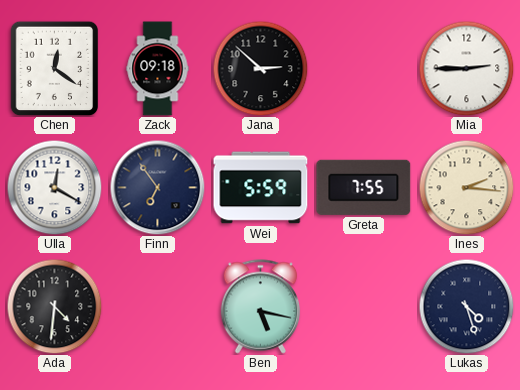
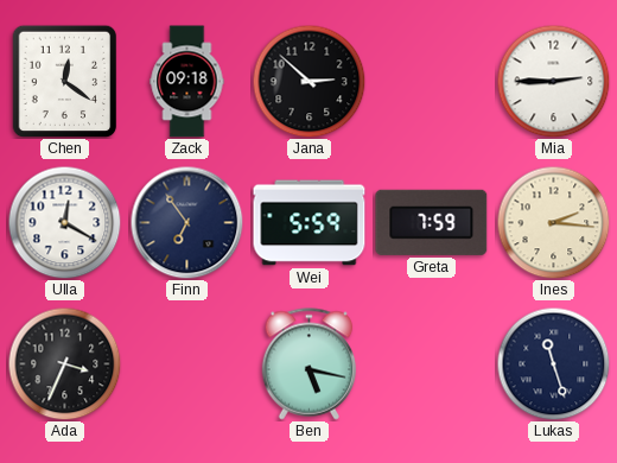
Greta: 7:55 -> 7:59 (432, 222)
Ada: 4:31 -> 3:34 (64, 363)
Lukas: 4:27 -> 11:27 (553, 363)
